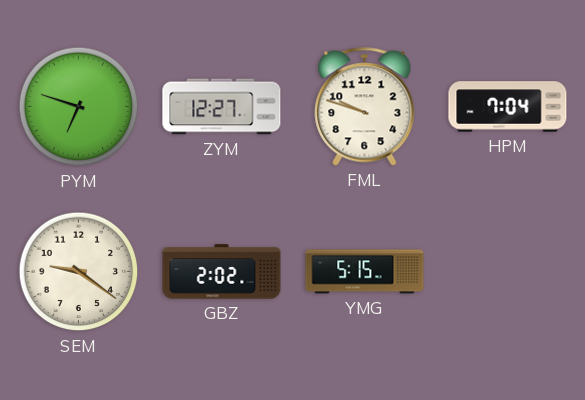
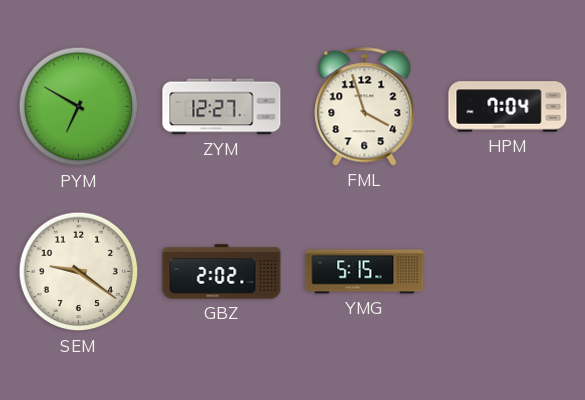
PYM: 6:48 -> 6:50 (79, 107)
FML: 9:48 -> 3:57 (365, 107)
